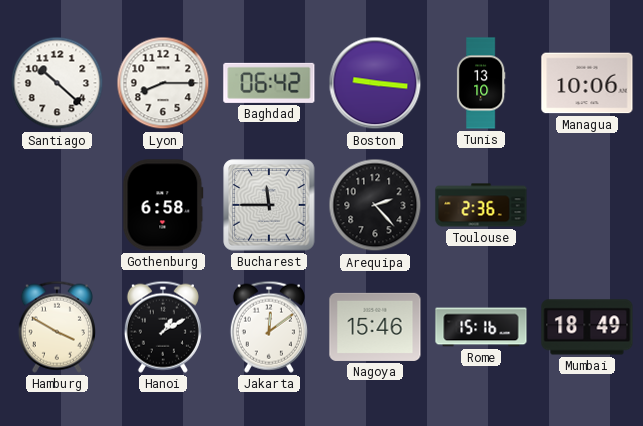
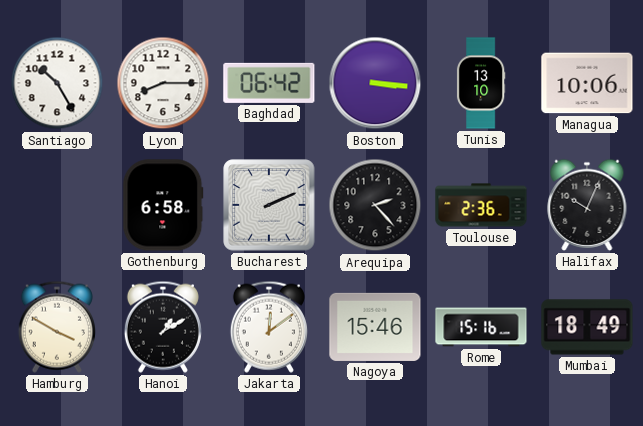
Santiago: 10:22 -> 10:25 (57, 83)
Boston: 9:16 -> 3:16 (375, 83)
Bucharest: 11:45 -> 2:11 (269, 205)
Halifax: none -> 10:04 (587, 205)
